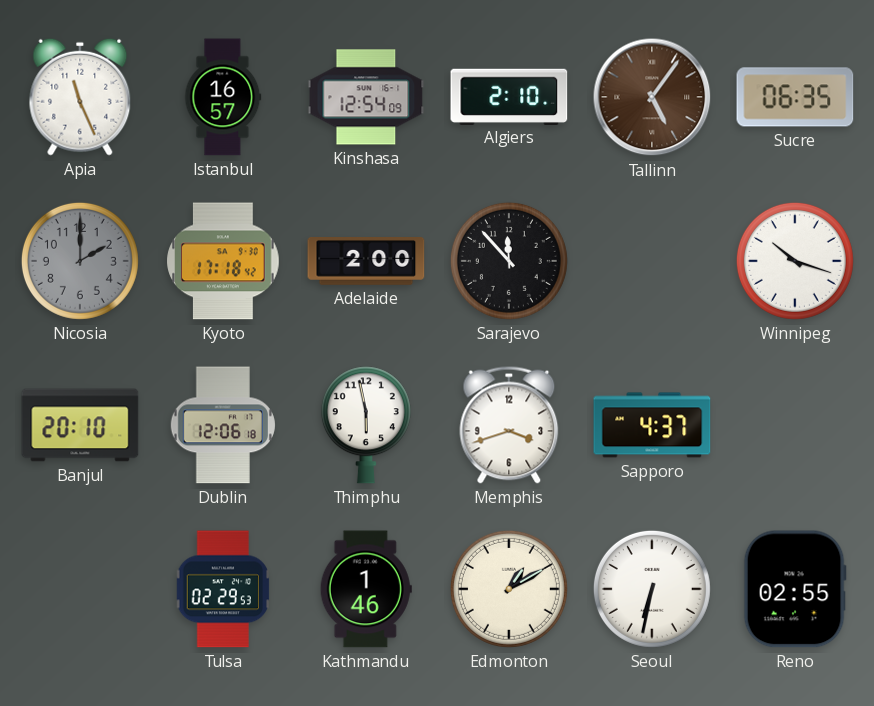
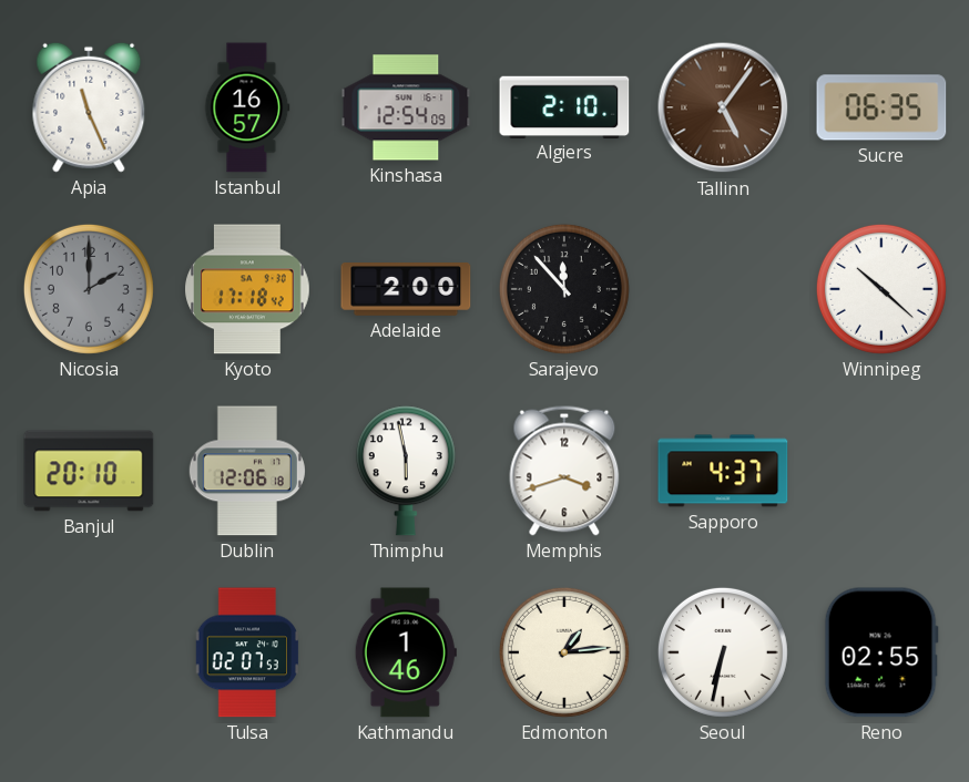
Winnipeg: 10:18 -> 10:22 (881, 289)
Tulsa: 02:29 -> 02:07 (247, 652)
Edmonton: 1:10 -> 1:14 (564, 652)
